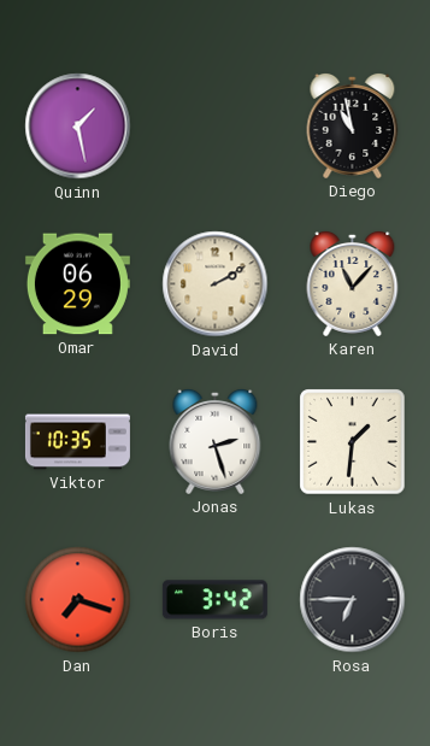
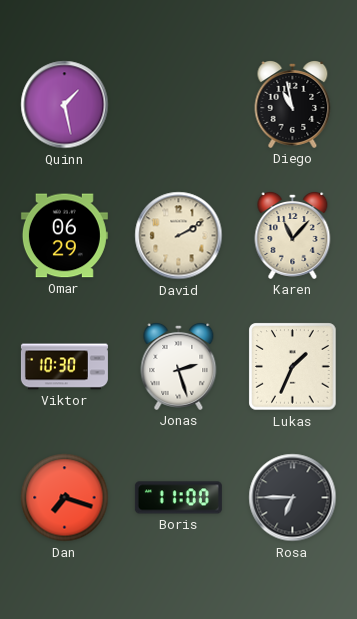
Viktor: 10:35 -> 10:30 (64, 367)
Lukas: 1:31 -> 1:34 (293, 367)
Boris: 3:42 -> 11:00 (178, 498)
